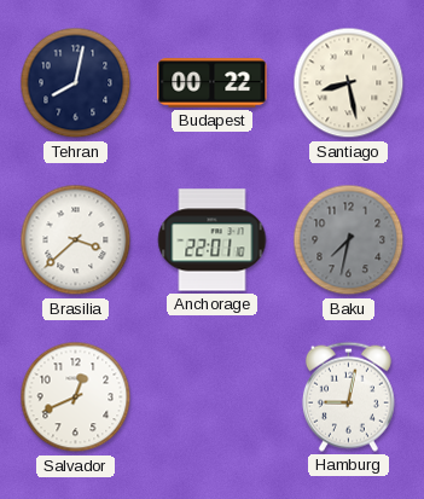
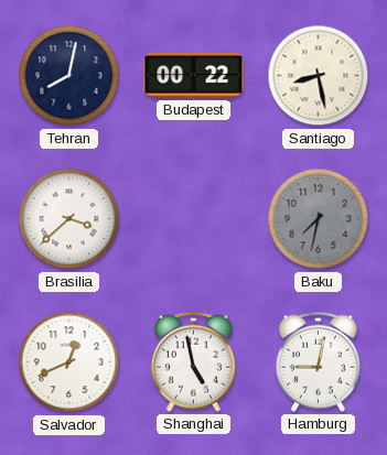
Anchorage: 22:01 -> none (213, 240)
Shanghai: none -> 4:58 (193, 361)
